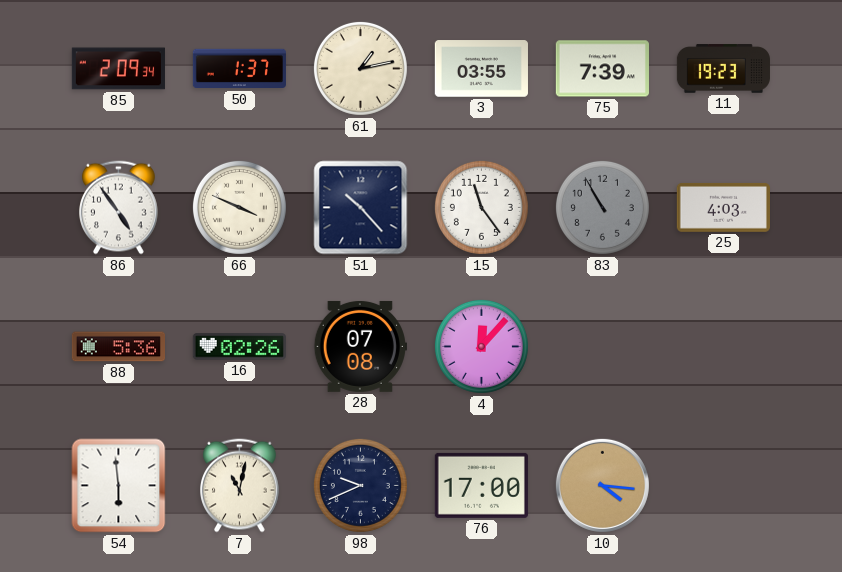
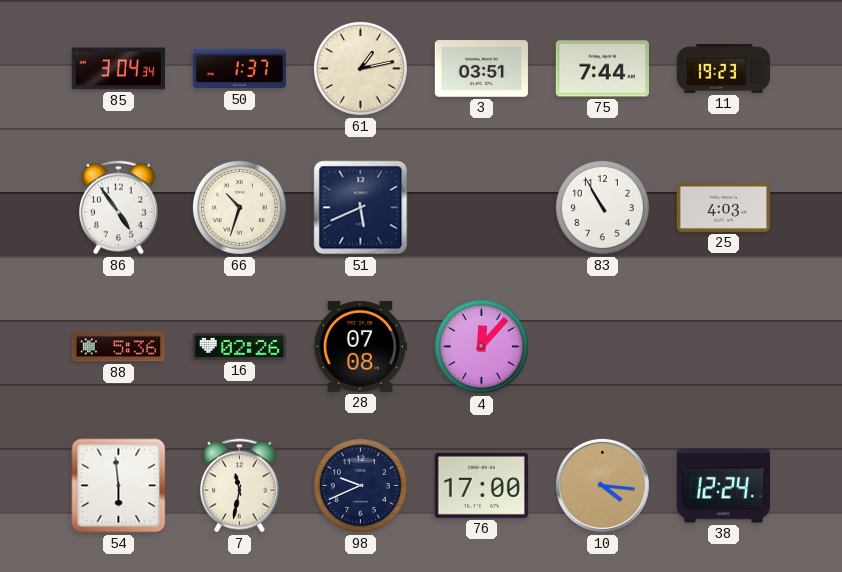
85: 2:09 -> 3:04 (118, 69)
3: 03:55 -> 03:51 (481, 69)
75: 7:39 -> 7:44 (602, 69)
66: 3:49 -> 10:33 (239, 207)
51: 10:23 -> 5:41 (361, 208)
15: 11:24 -> none (481, 207)
83 dial: grey -> white (602, 207)
7: 11:02 -> 11:32 (240, 486)
38: none -> 12:24 (723, 486)
